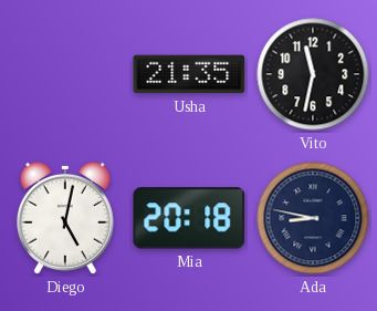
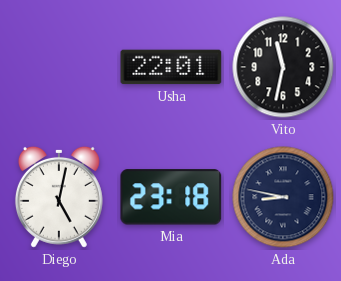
Usha: 21:35 -> 22:01 (171, 67)
Mia: 20:18 -> 23:18 (171, 197)
